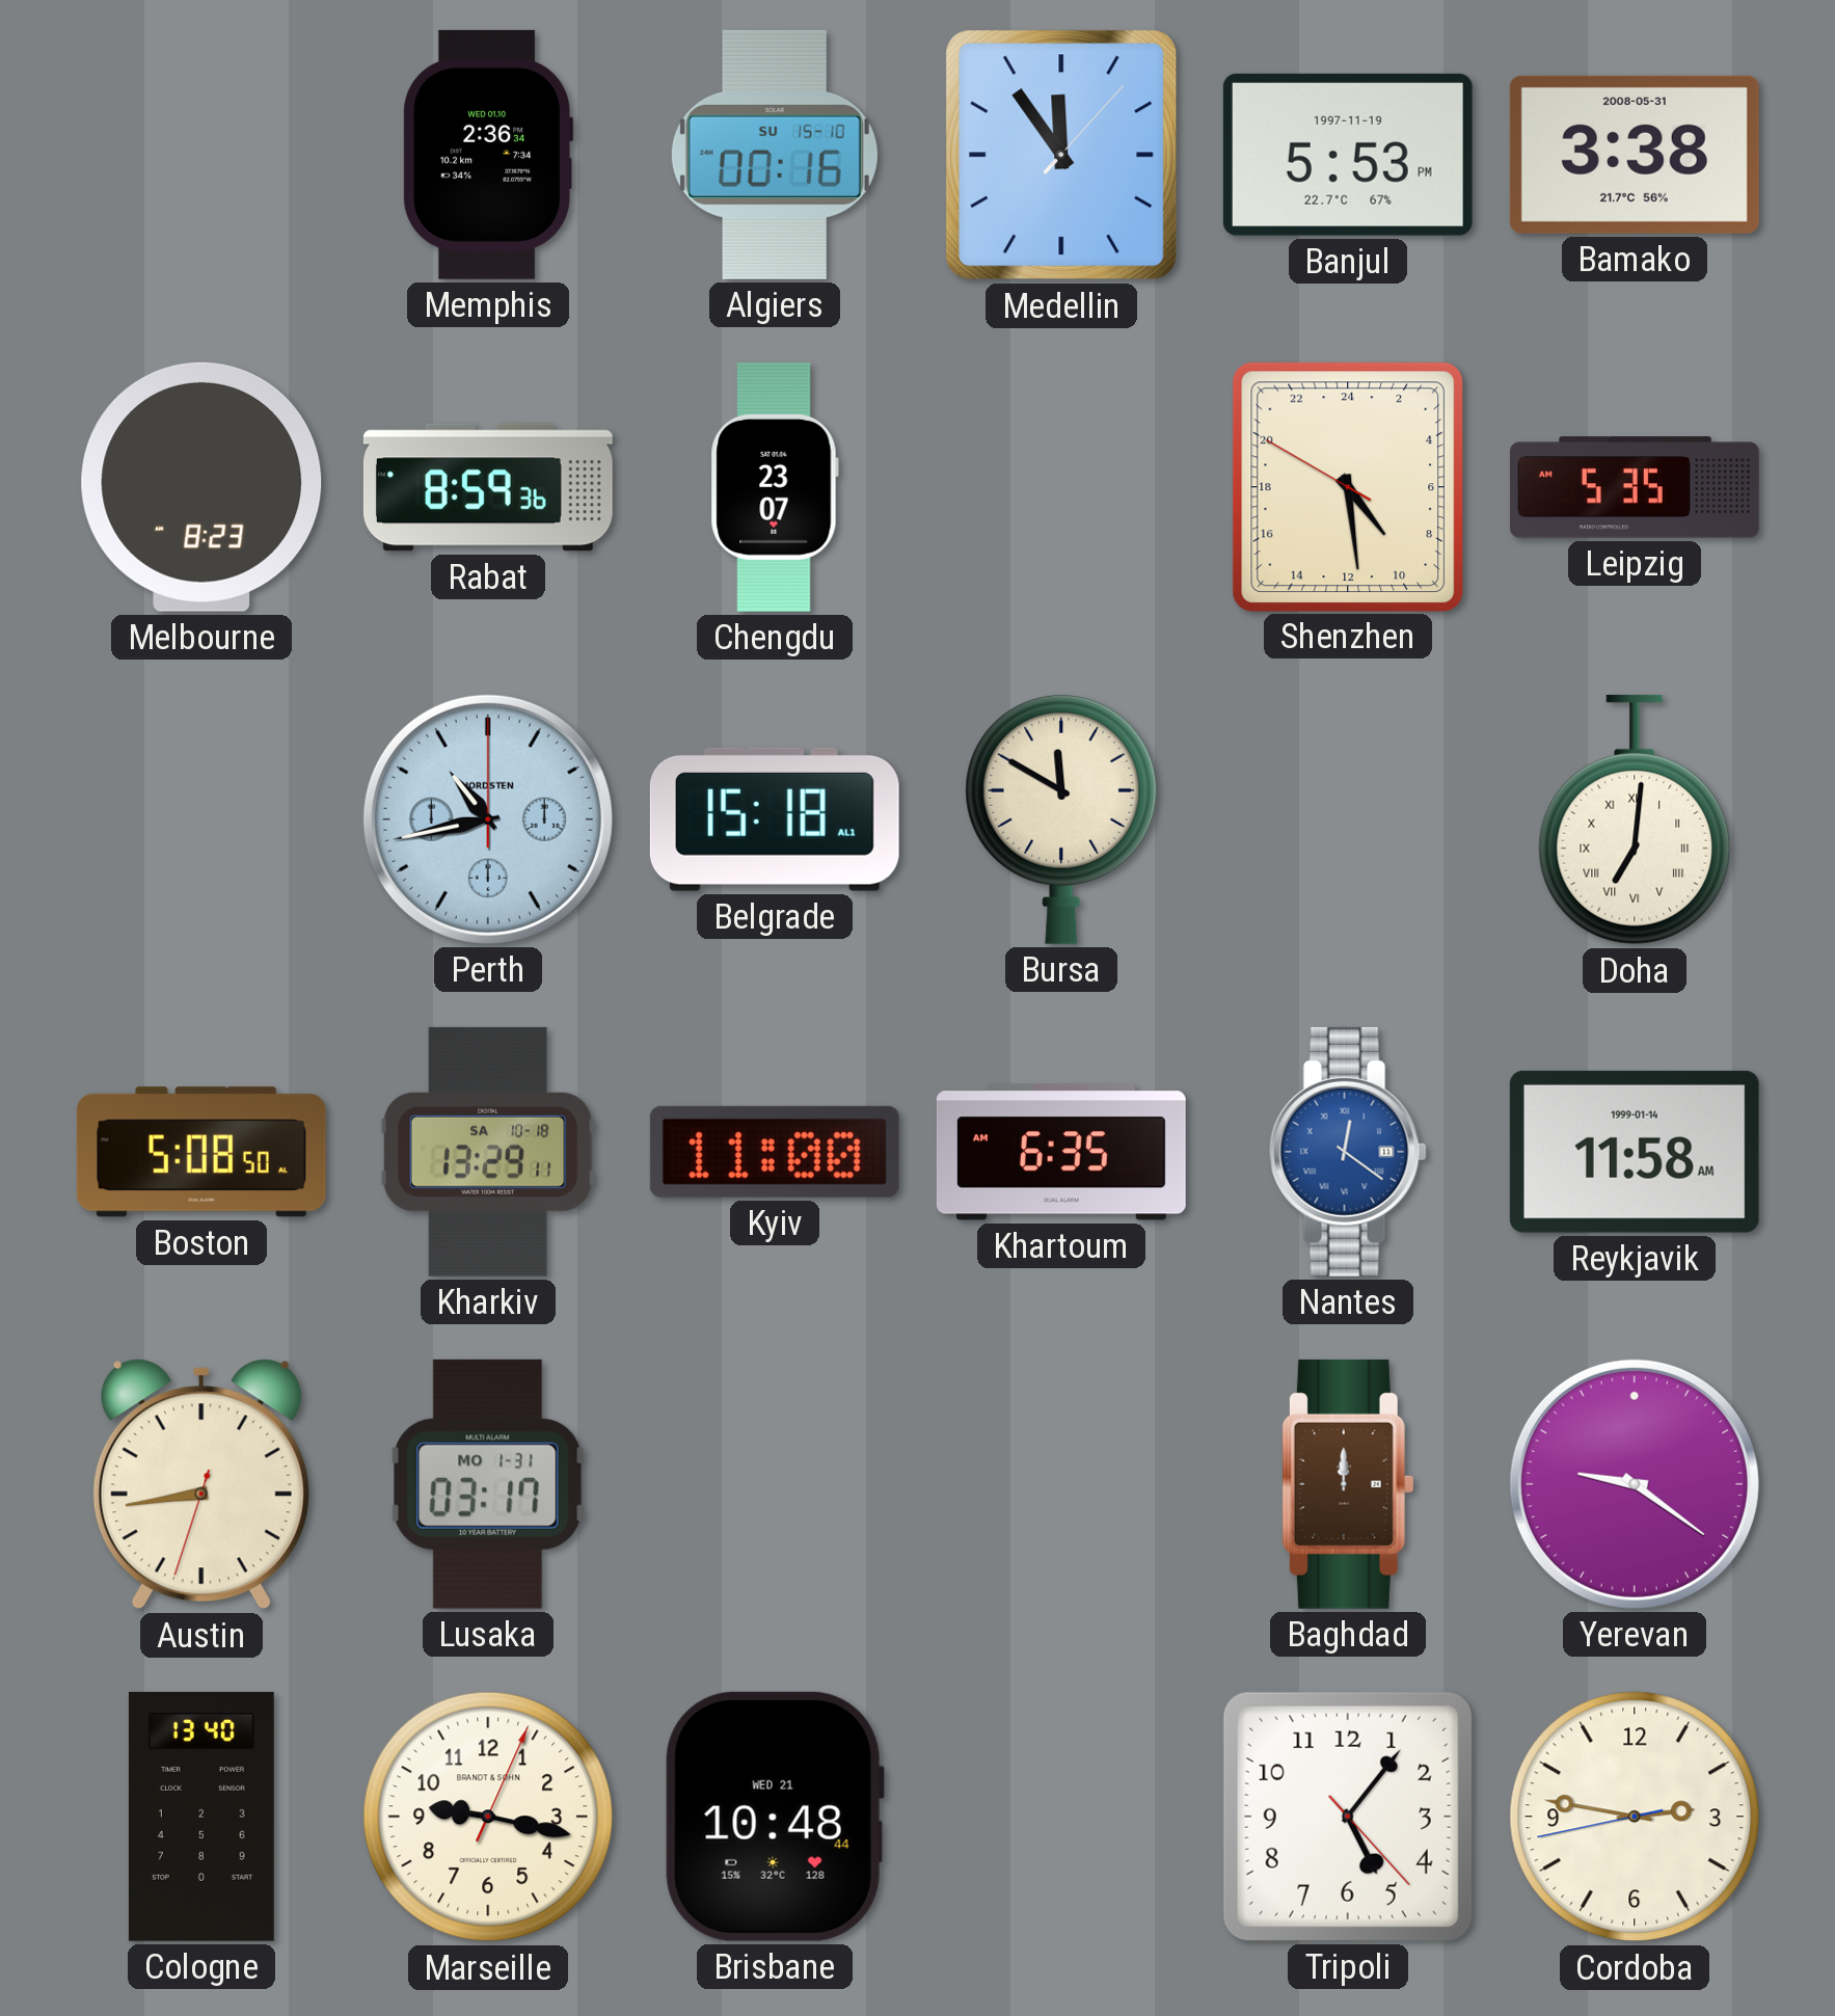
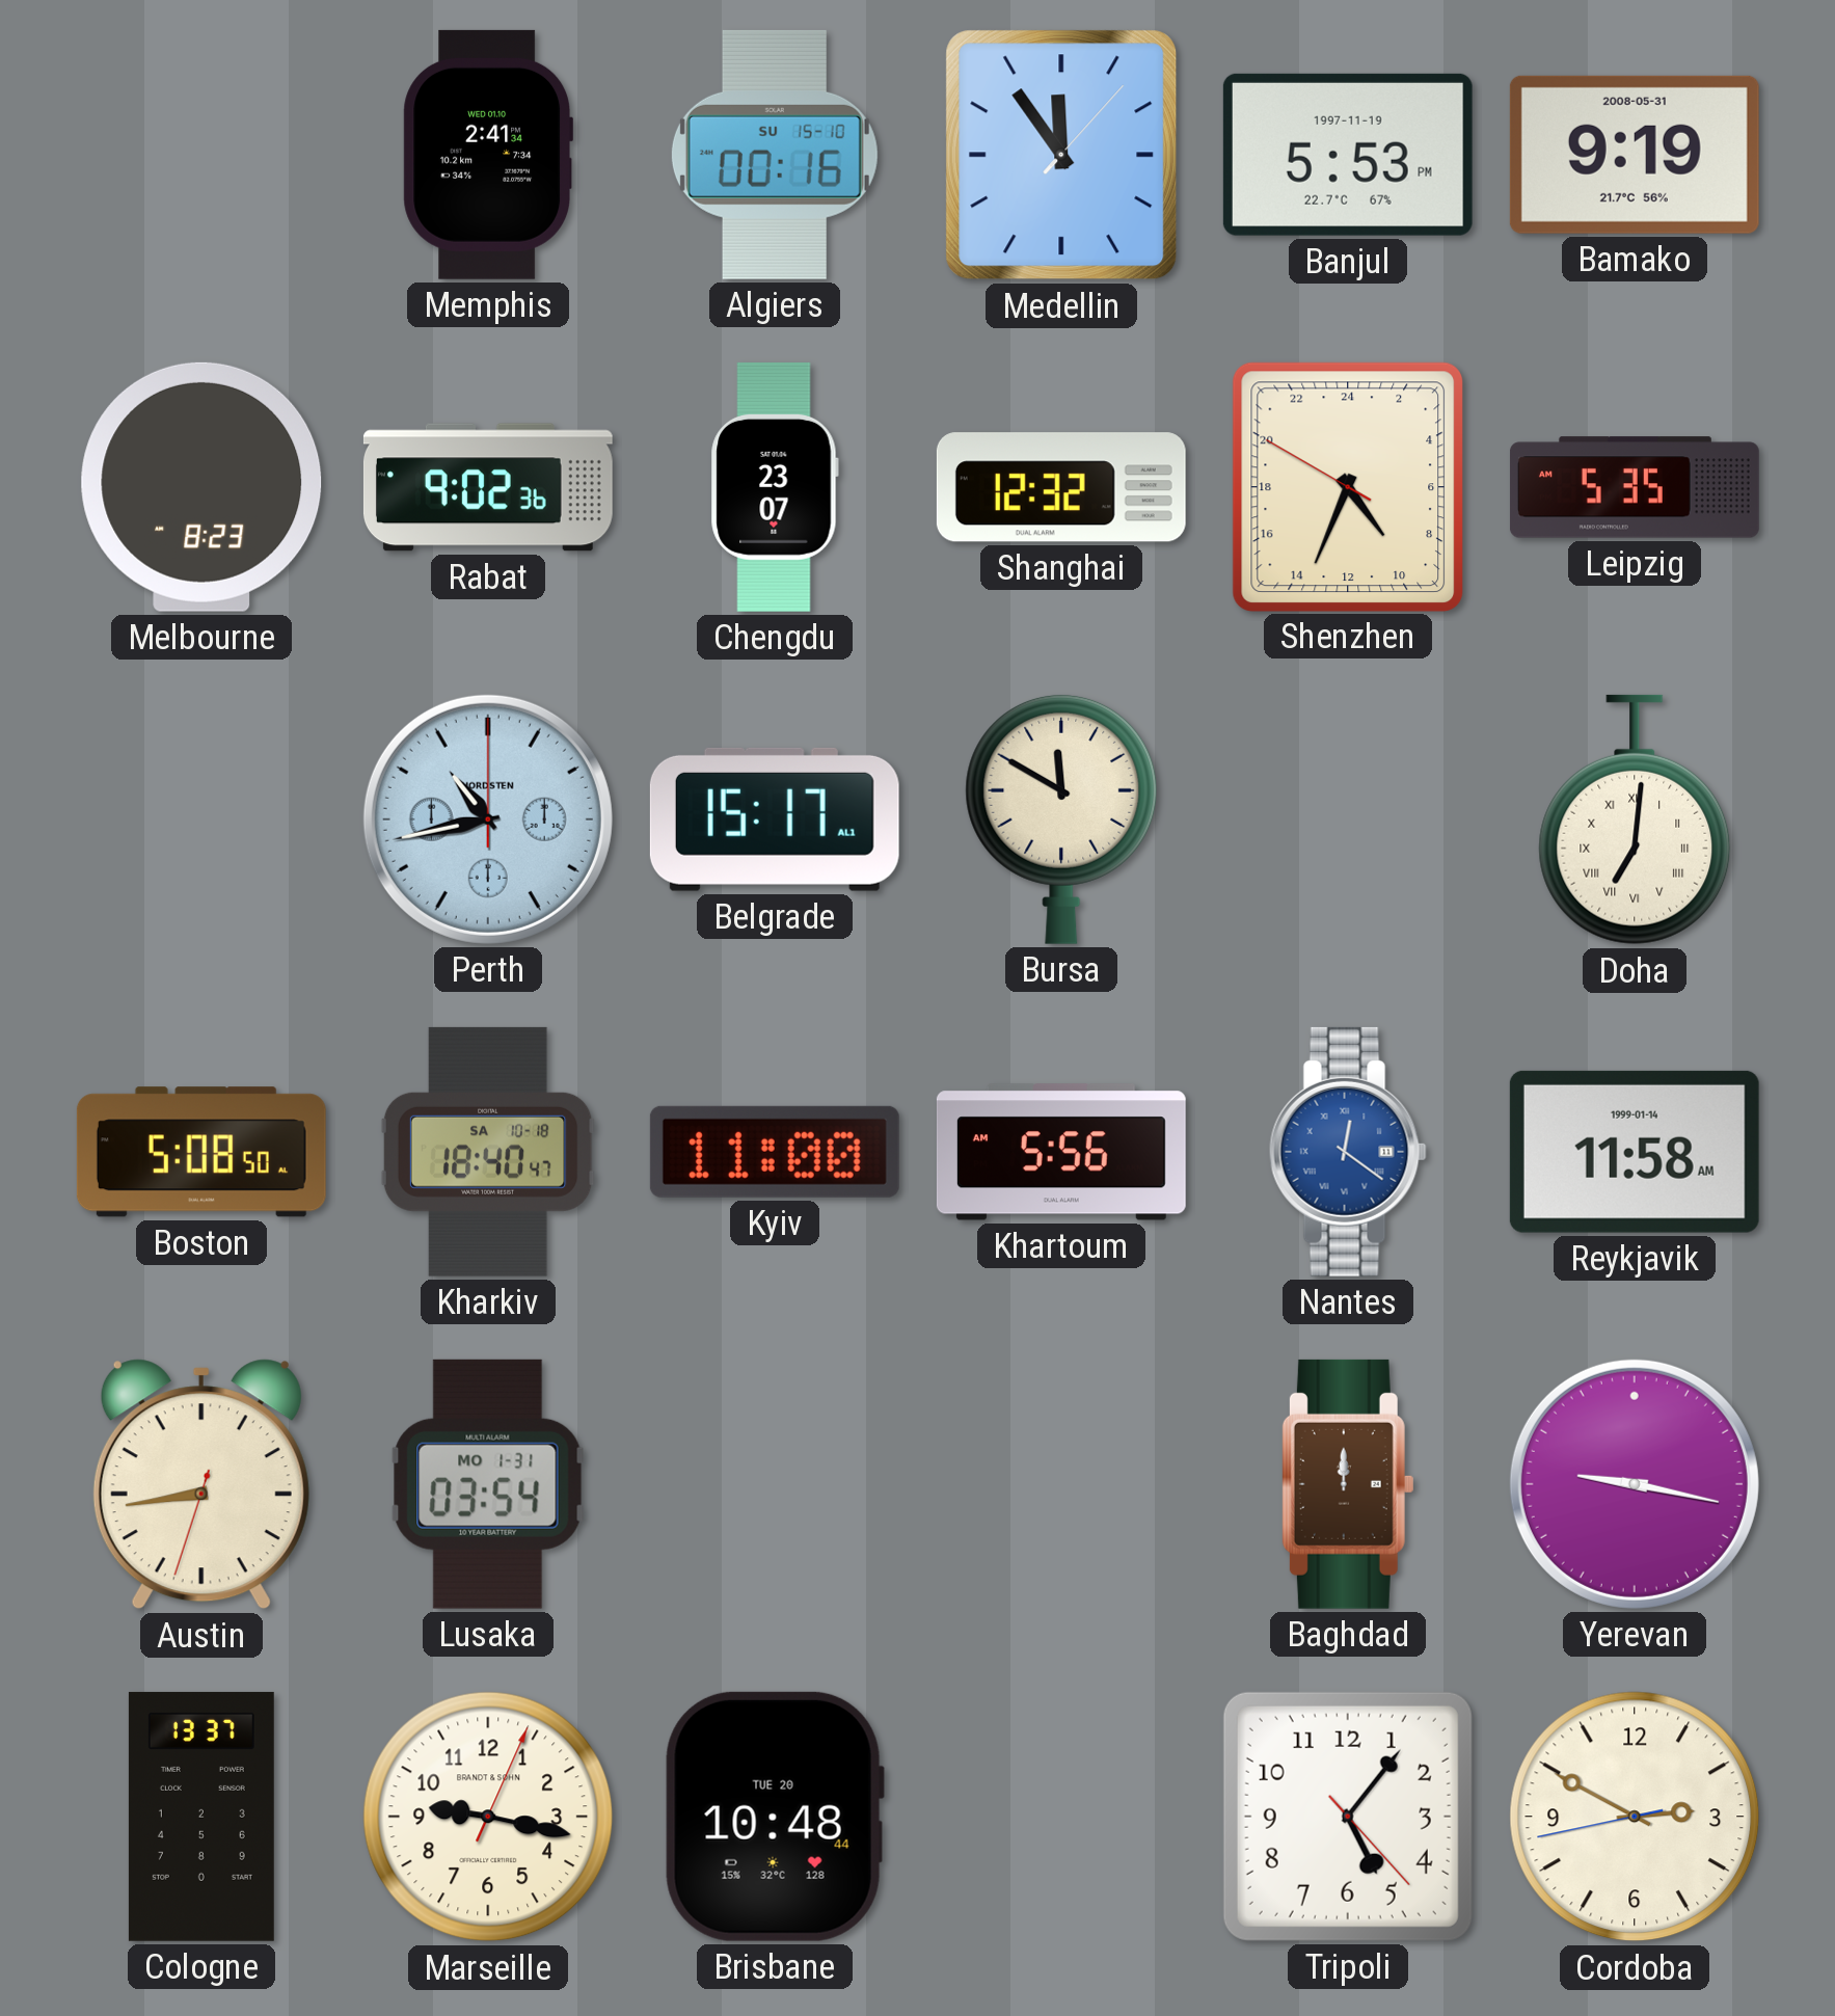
Memphis: 2:36 -> 2:41 (487, 155)
Bamako: 3:38 -> 9:19 (1635, 155)
Rabat: 8:59 -> 9:02 (488, 487)
Shanghai: none -> 12:32 (1061, 487)
Shenzhen: 9:28 -> 9:33 (1348, 486)
Belgrade: 15:18 -> 15:17 (775, 819)
Kharkiv: 13:29 -> 18:40 (488, 1152)
Khartoum: 6:35 -> 5:56 (1061, 1152)
Lusaka: 03:17 -> 03:54 (488, 1484)
Yerevan: 9:21 -> 9:17 (1635, 1484)
Cologne: 13:40 -> 13:37 (201, 1817)
Brisbane date: WED 21 -> TUE 20 (775, 1817)
Cordoba: 2:46 -> 2:49 (1635, 1817)
